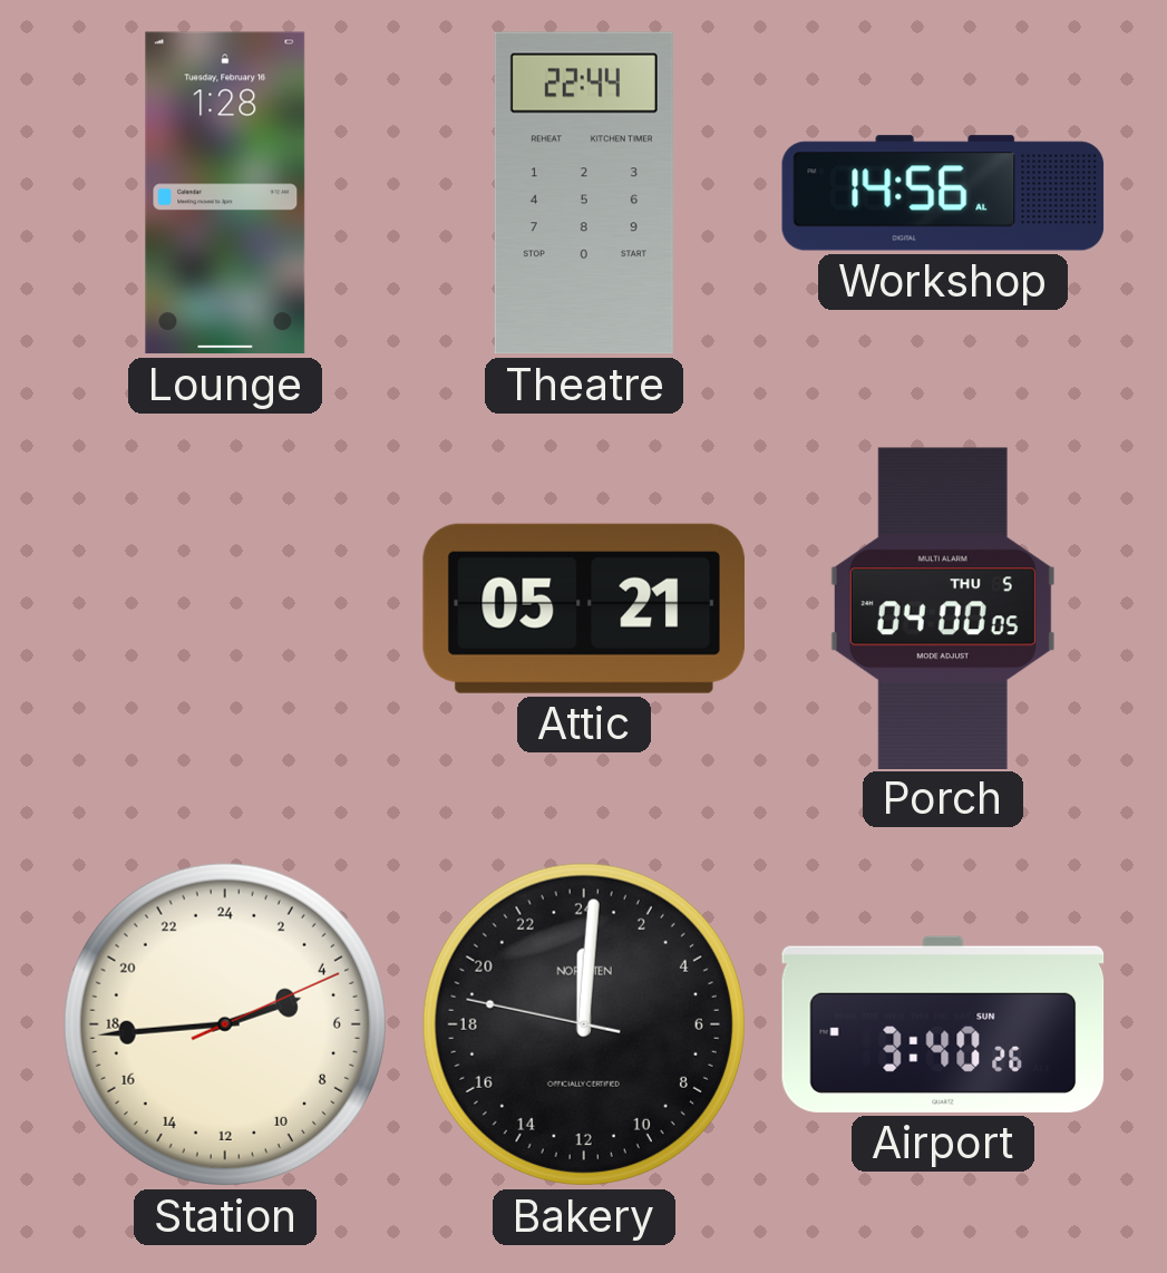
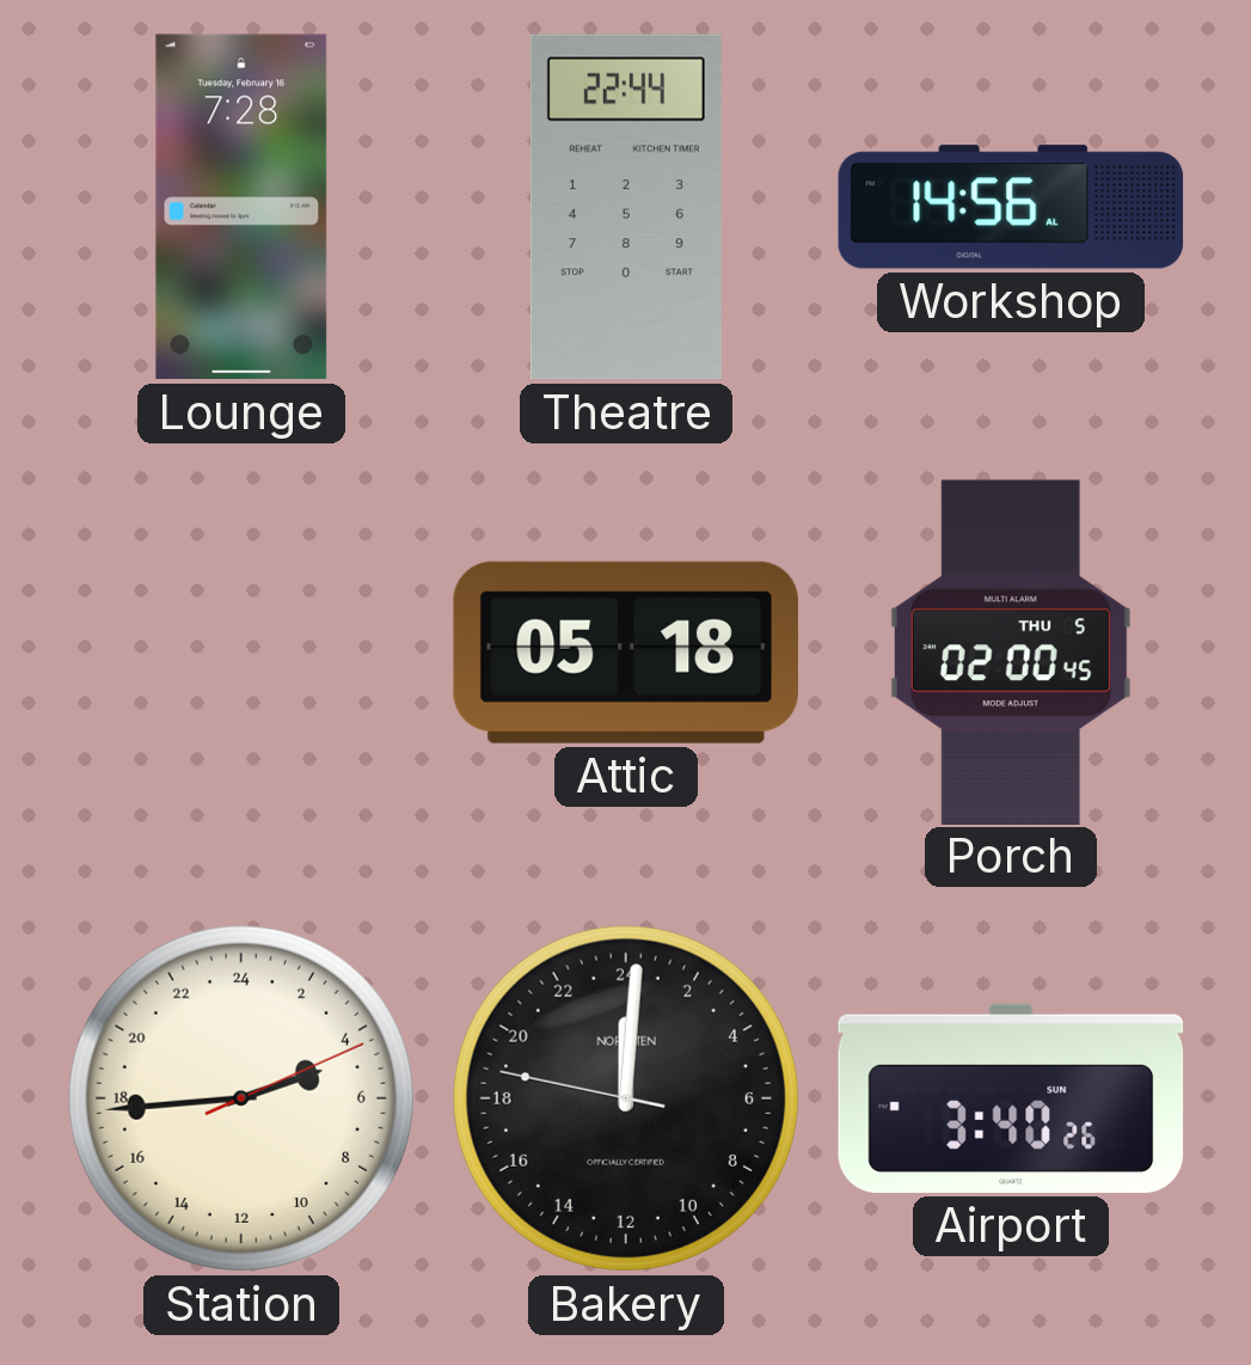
Lounge: 1:28 -> 7:28 (241, 207)
Attic: 05:21 -> 05:18 (626, 653)
Porch: 04:00 -> 02:00 (1011, 651)
